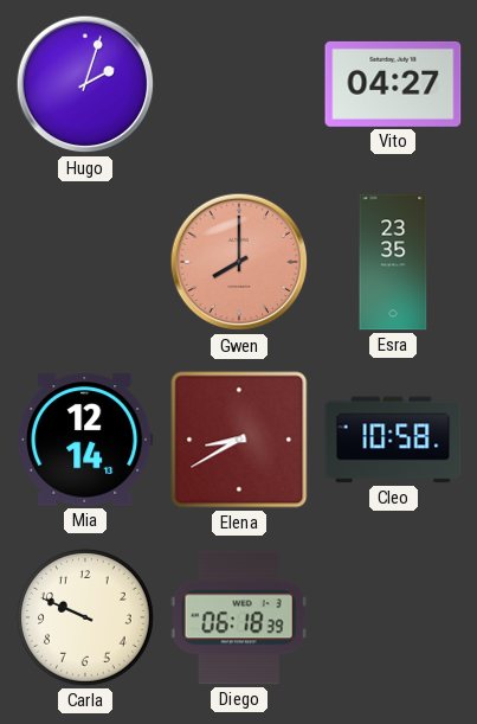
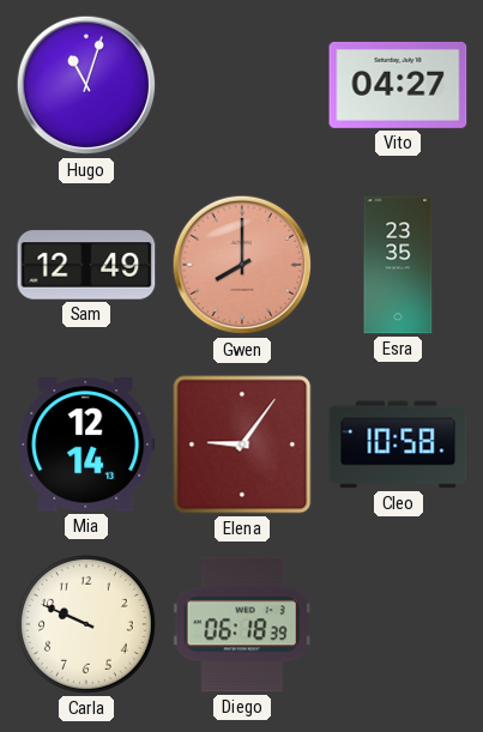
Hugo: 2:03 -> 11:03 (86, 85)
Sam: none -> 12:49 (86, 265)
Elena: 8:40 -> 9:06 (242, 444)
